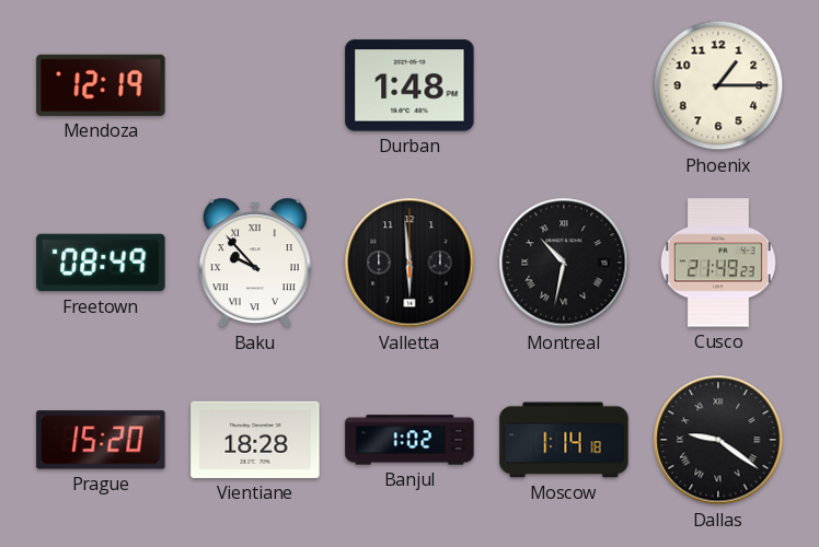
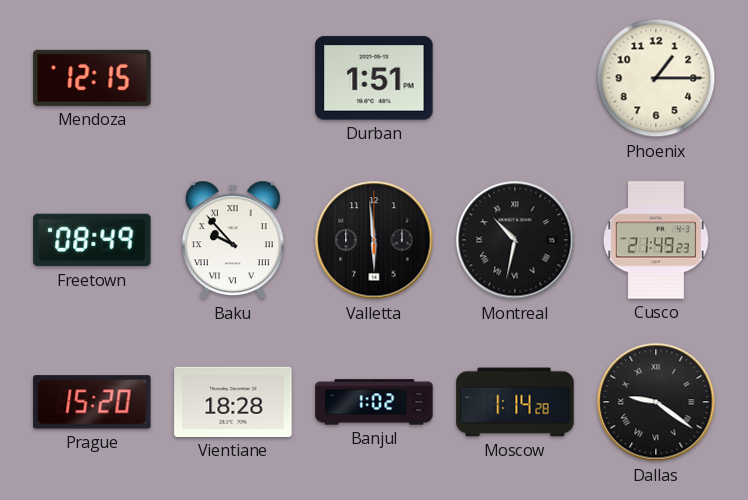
Mendoza: 12:19 -> 12:15 (92, 78)
Durban: 1:48 -> 1:51 (374, 78)
Moscow: 1:14:18 -> 1:14:28 (515, 402)
